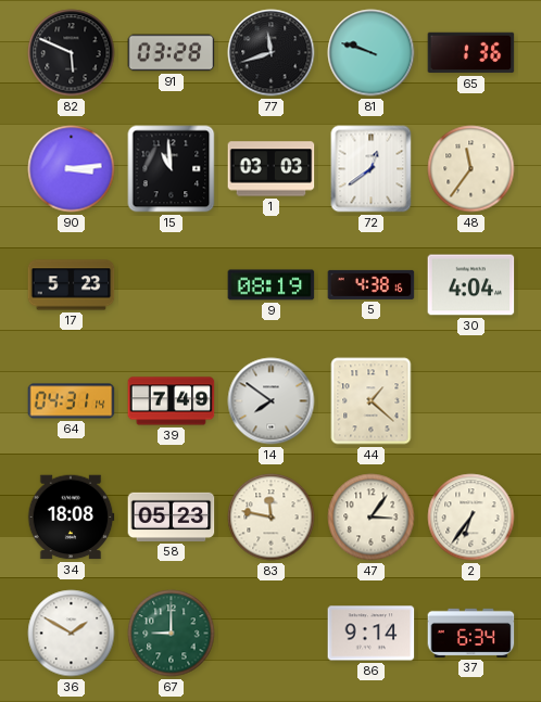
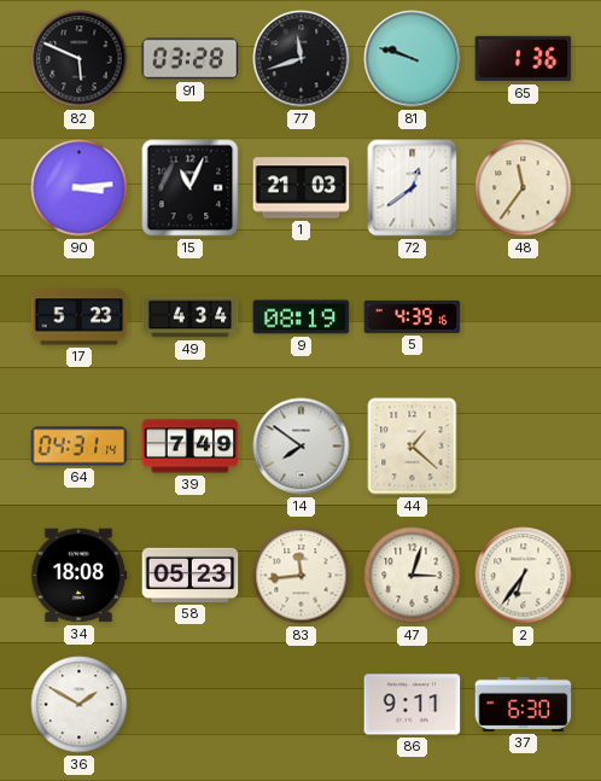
15: 10:59 -> 11:04 (191, 188)
1: 03:03 -> 21:03 (302, 188)
49: none -> 4:34 (191, 317)
5: 4:38 -> 4:39 (413, 316)
30: 4:04 -> none (471, 285)
83: 11:47 -> 11:44 (302, 576)
47: 3:06 -> 3:03 (413, 576)
67: 9:00 -> none (172, 634)
86: 9:14 -> 9:11 (413, 705)
37: 6:34 -> 6:30 (524, 704)
